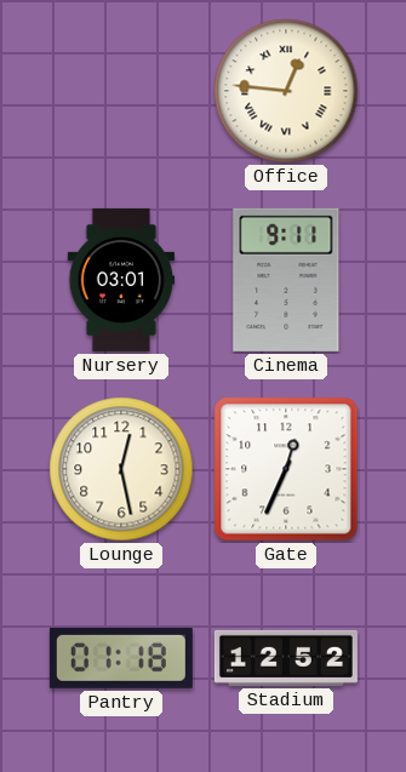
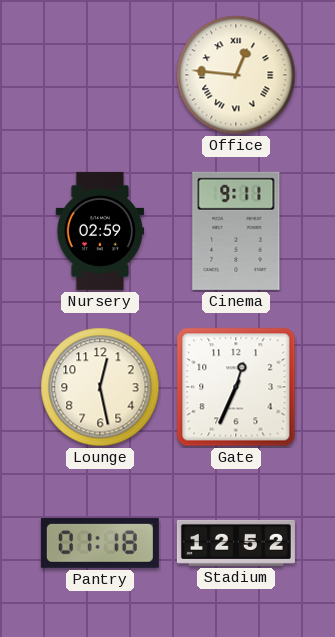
Nursery: 03:01 -> 02:59 (100, 231)
